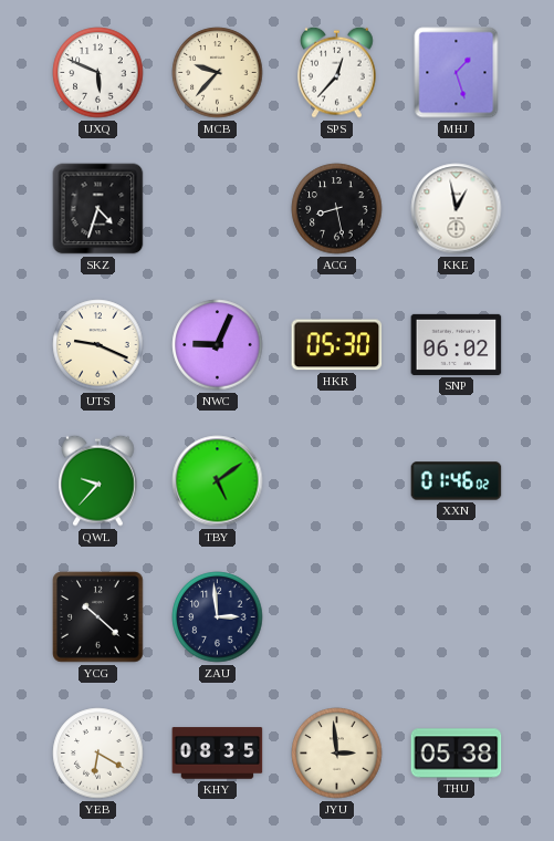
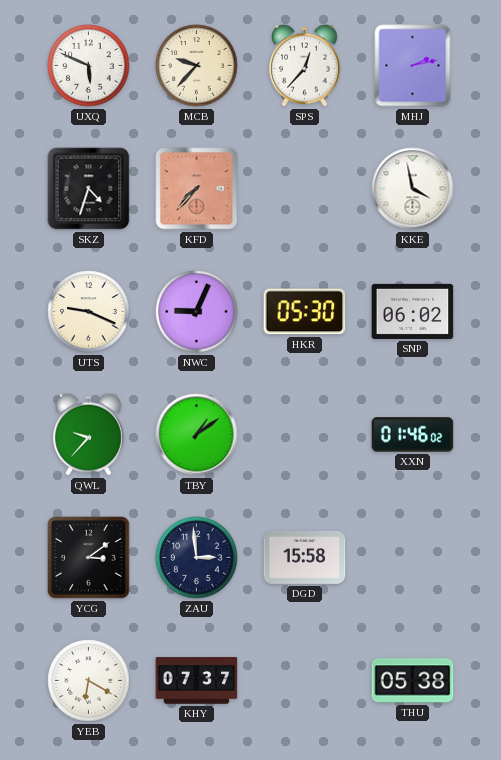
MHJ: 1:27 -> 2:13 (413, 66)
KFD: none -> 7:37 (197, 189)
ACG: 8:28 -> none (337, 209)
KKE: 12:58 -> 3:58 (413, 189)
TBY: 5:09 -> 1:09 (197, 435)
YCG: 10:22 -> 3:09 (89, 558)
DGD: none -> 15:58 (305, 558)
KHY: 08:35 -> 07:37 (197, 681)
JYU: 2:59 -> none (337, 754)
